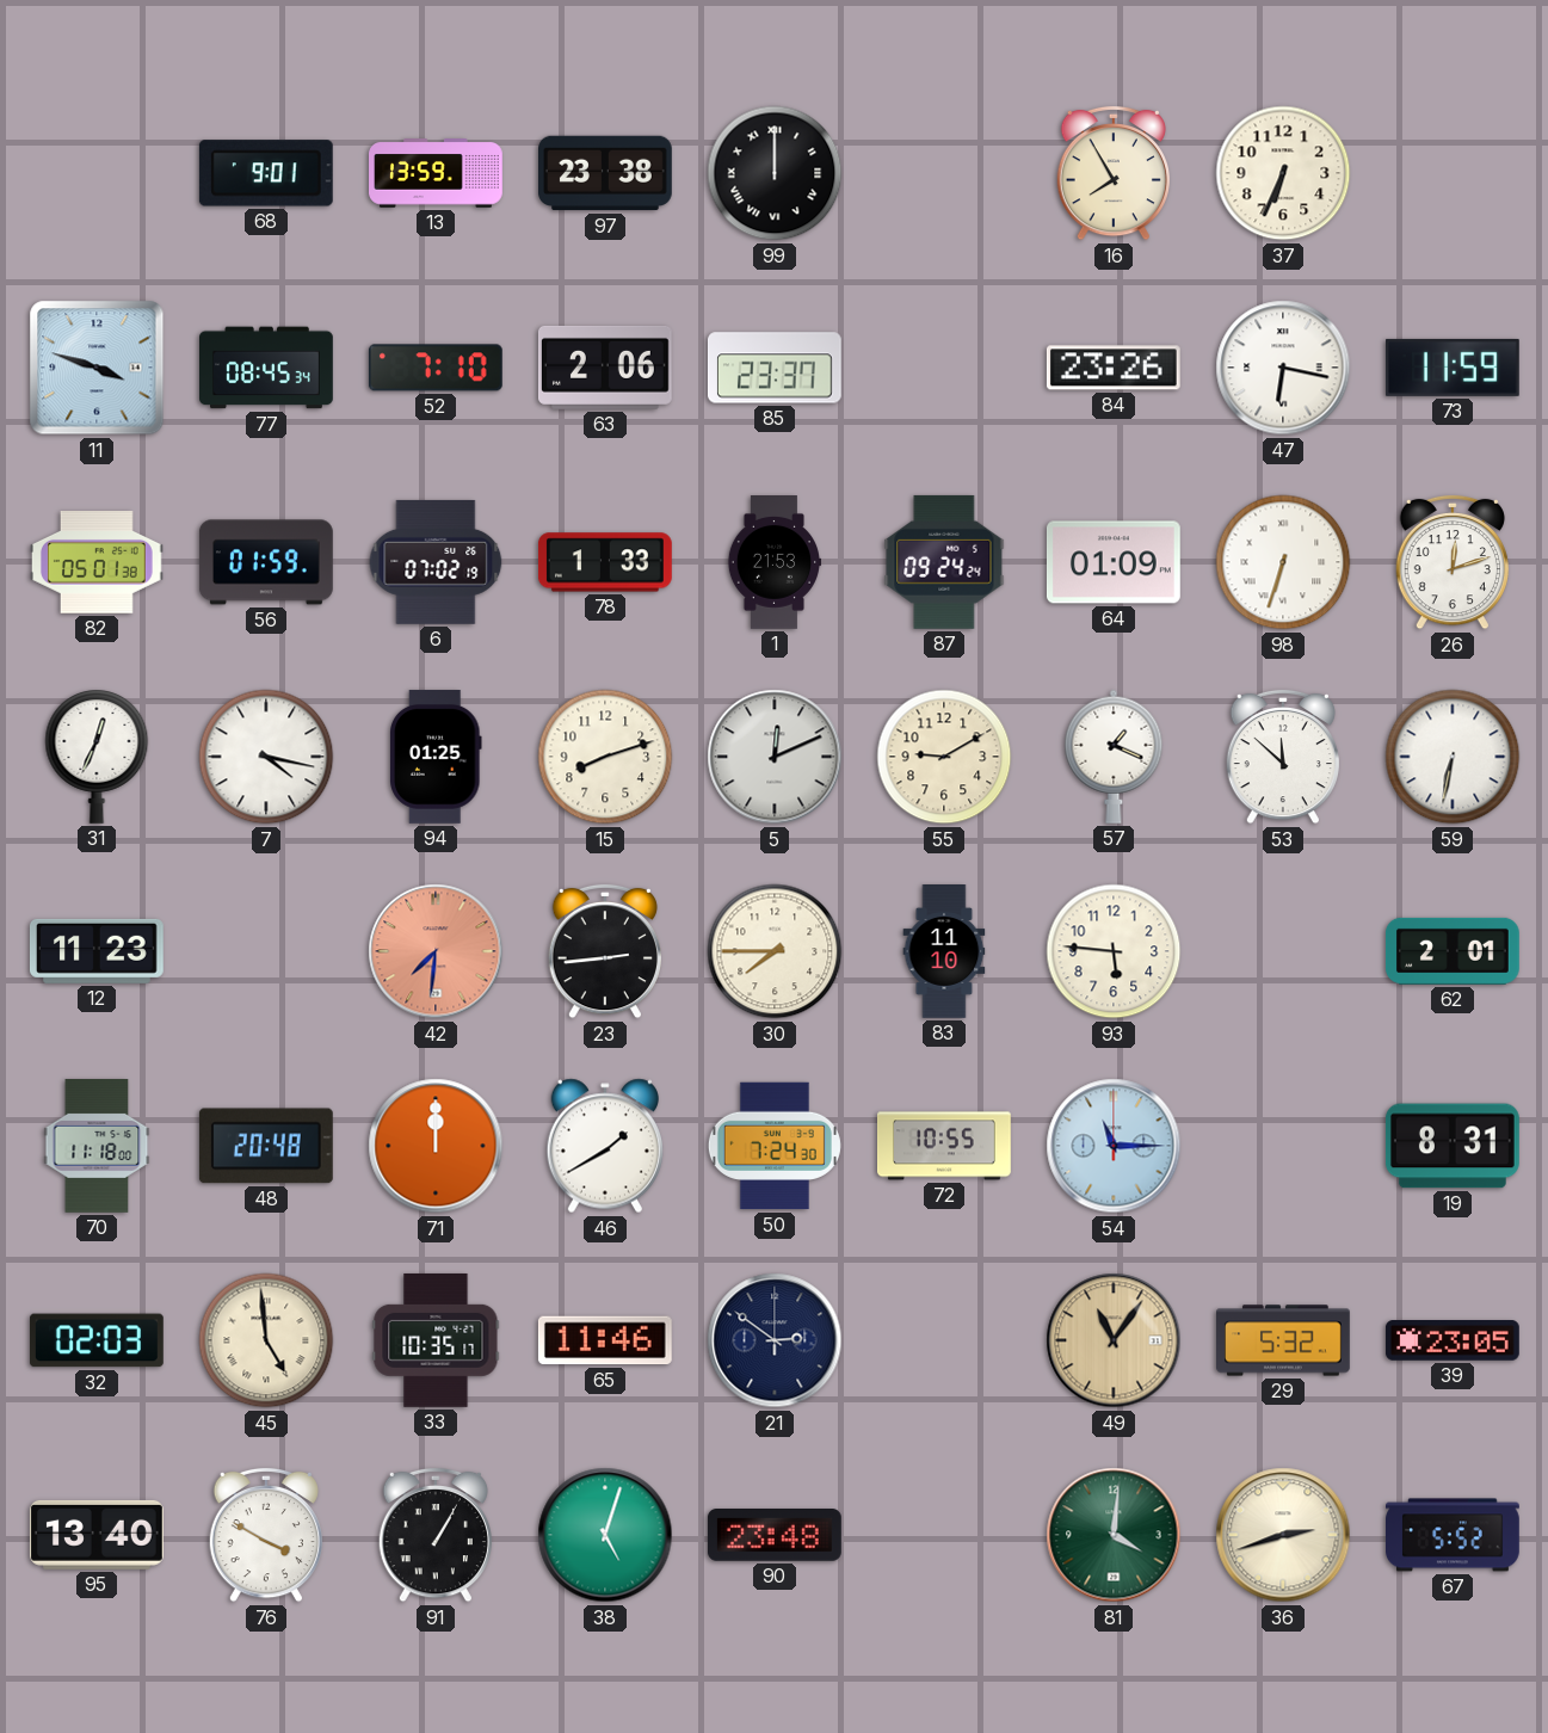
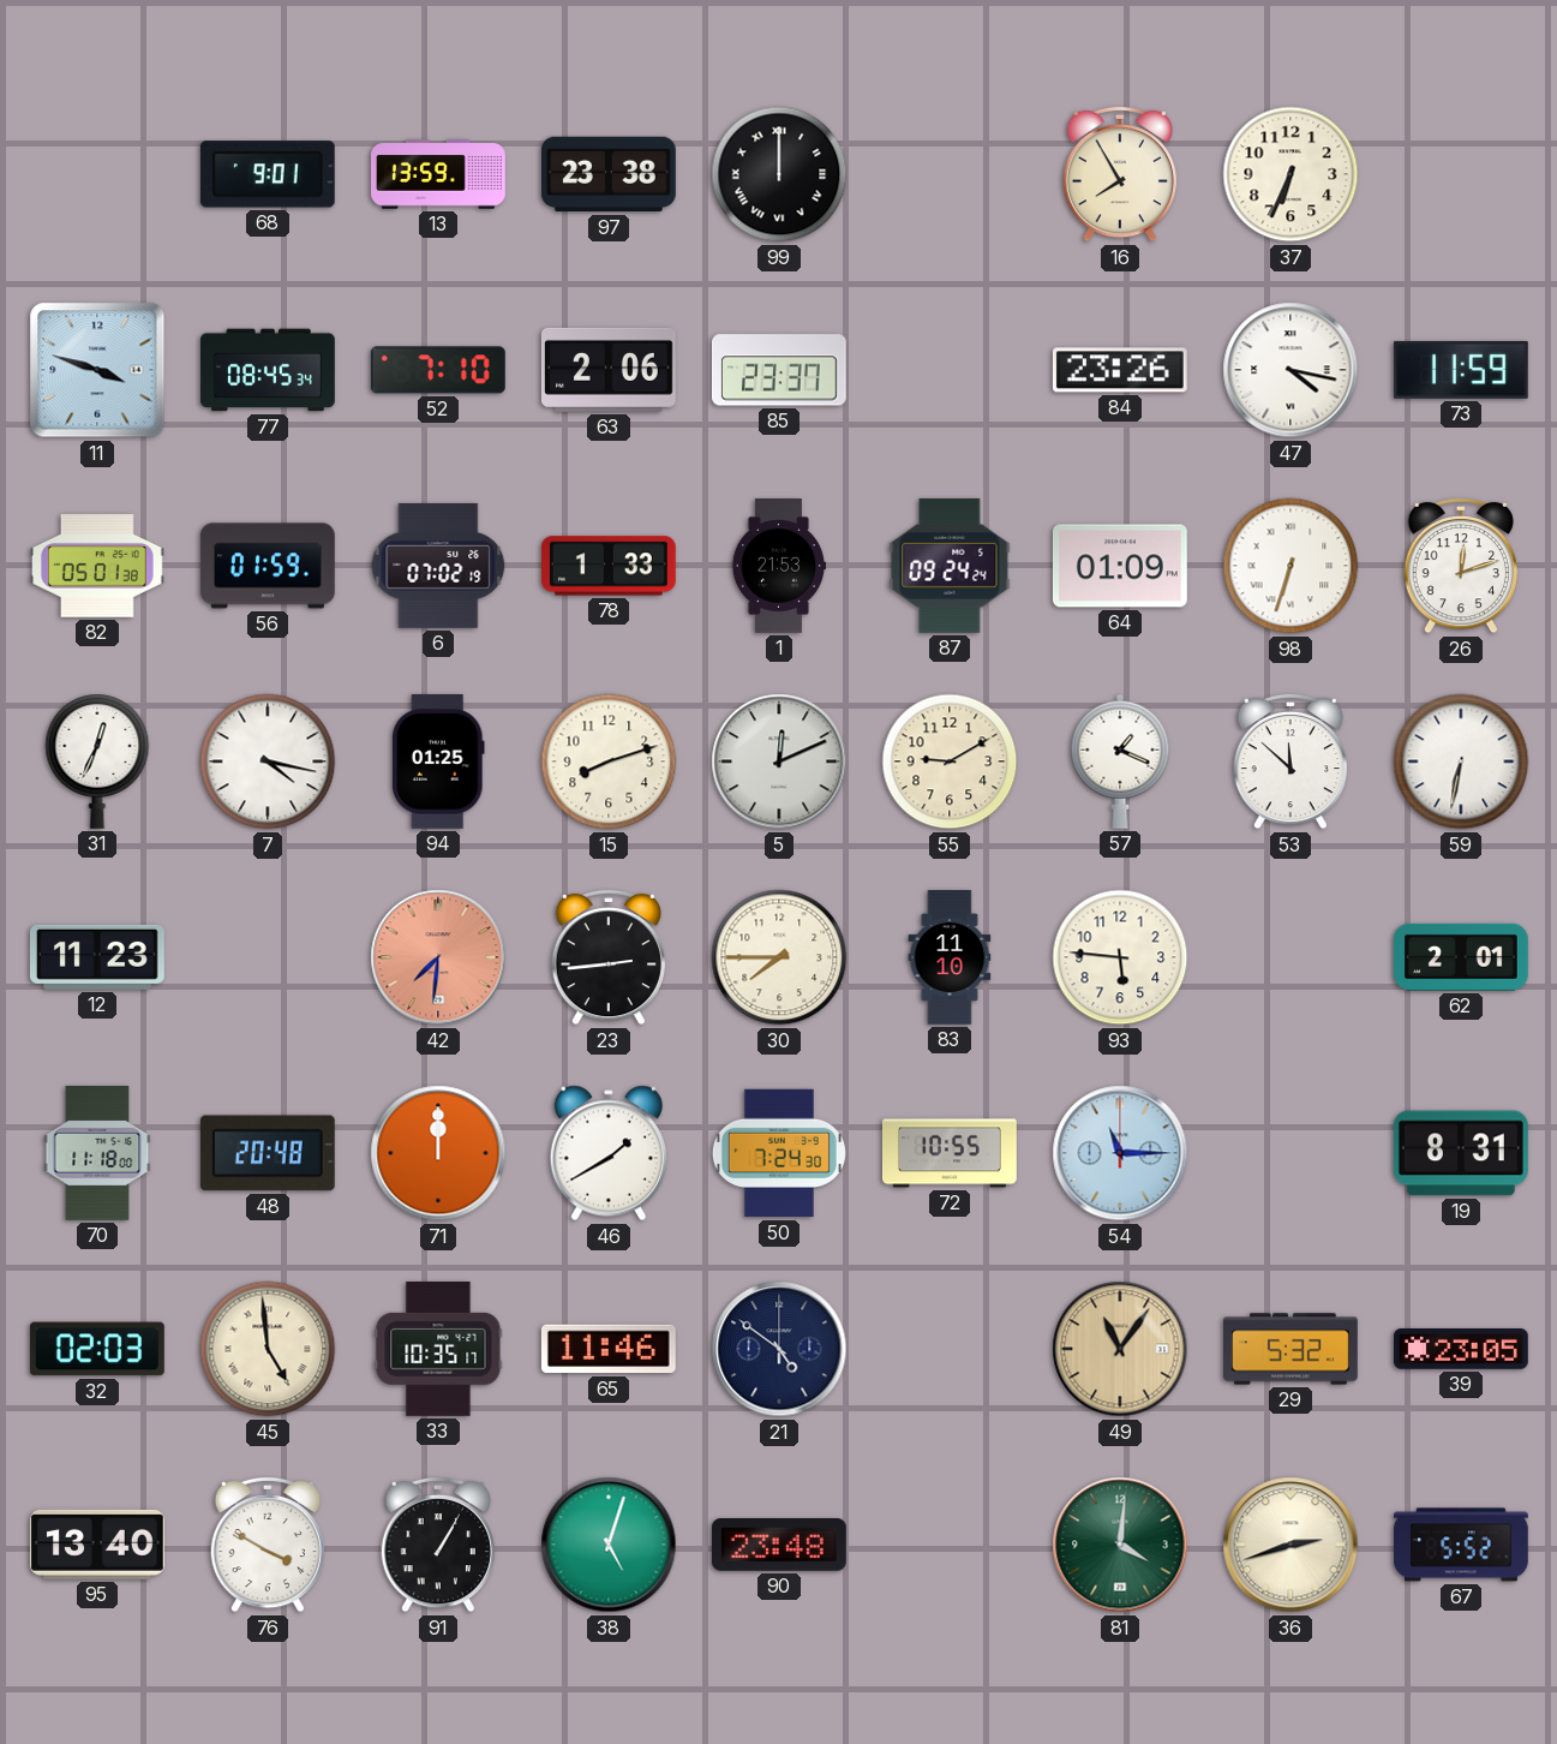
47: 6:17 -> 4:17 (1290, 370)
21: 2:51 -> 4:51 (779, 1349)
